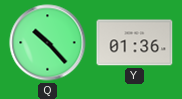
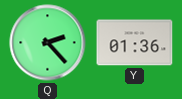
Q: 10:23 -> 2:23 (48, 43)
